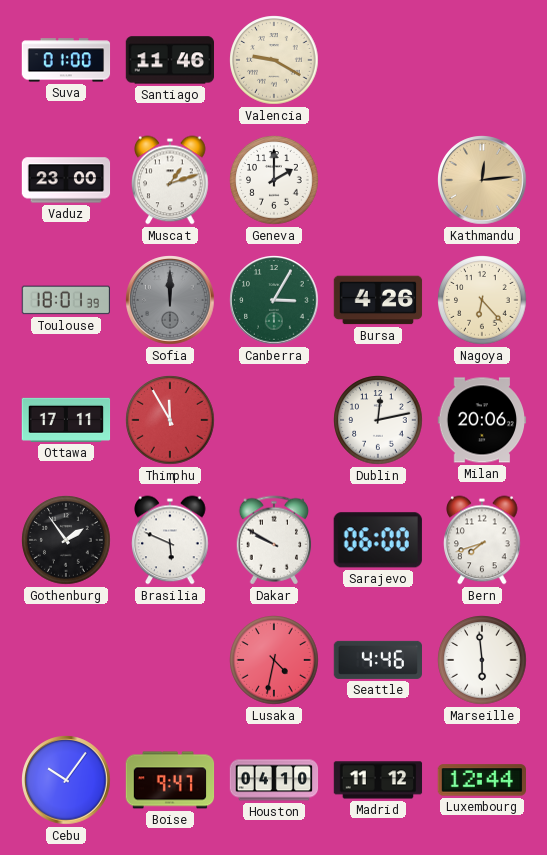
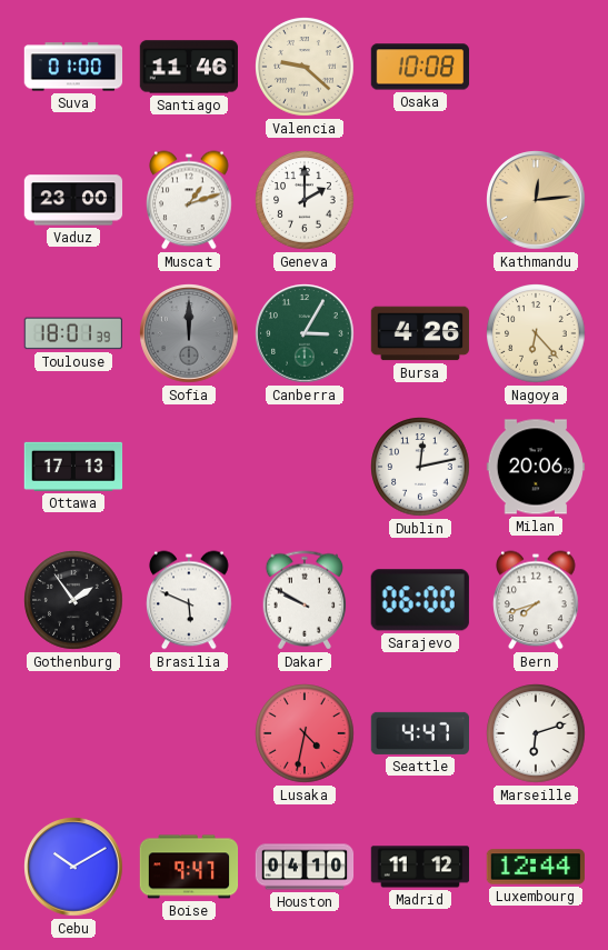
Valencia: 9:20 -> 9:22 (305, 67)
Osaka: none -> 10:08 (420, 67)
Ottawa: 17:11 -> 17:13 (73, 467)
Thimphu: 11:55 -> none (170, 420)
Seattle: 4:46 -> 4:47 (419, 733)
Marseille: 5:59 -> 6:12 (536, 733)
Cebu: 10:06 -> 10:10 (73, 867)
